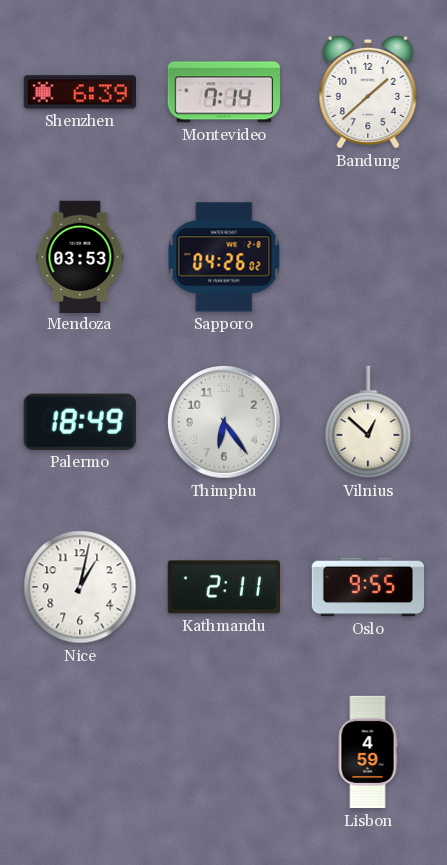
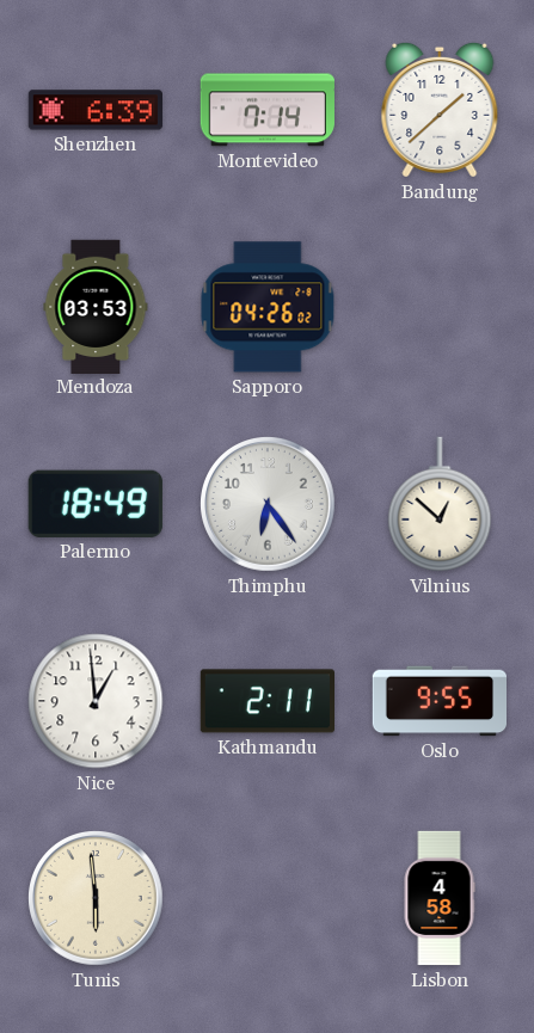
Nice: 1:02 -> 12:59 (96, 701)
Tunis: none -> 5:59 (97, 899)
Lisbon: 4:59 -> 4:58 (440, 898)
